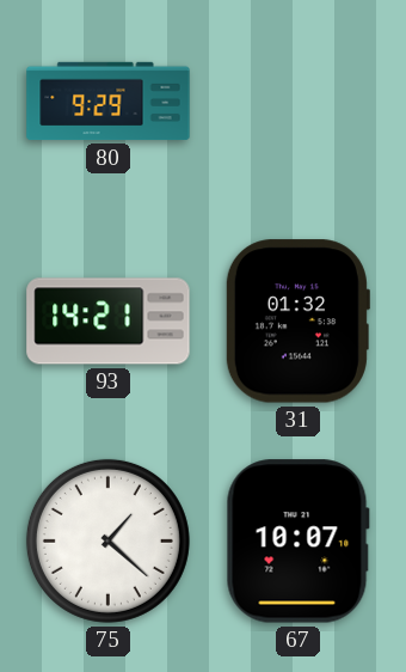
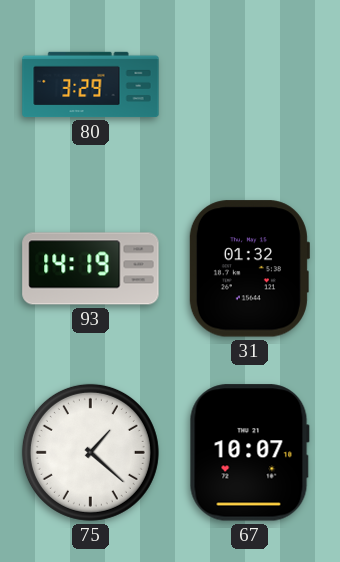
80: 9:29 -> 3:29 (91, 85)
93: 14:21 -> 14:19 (91, 269)
